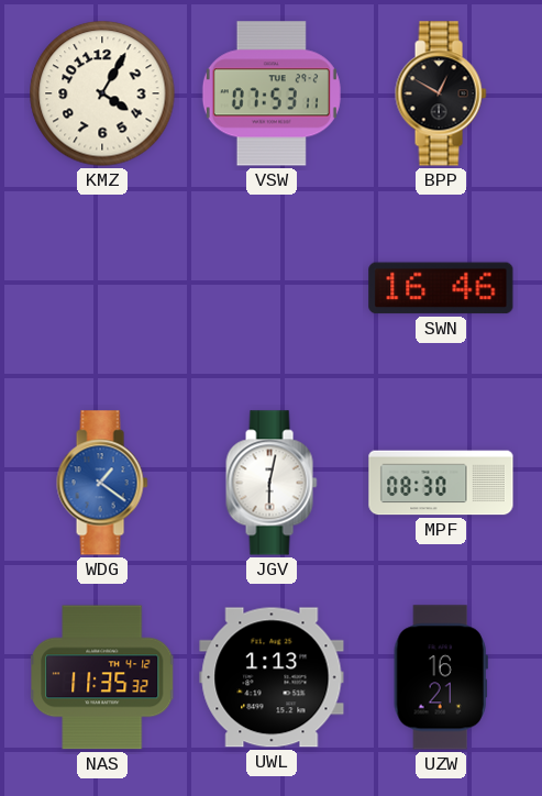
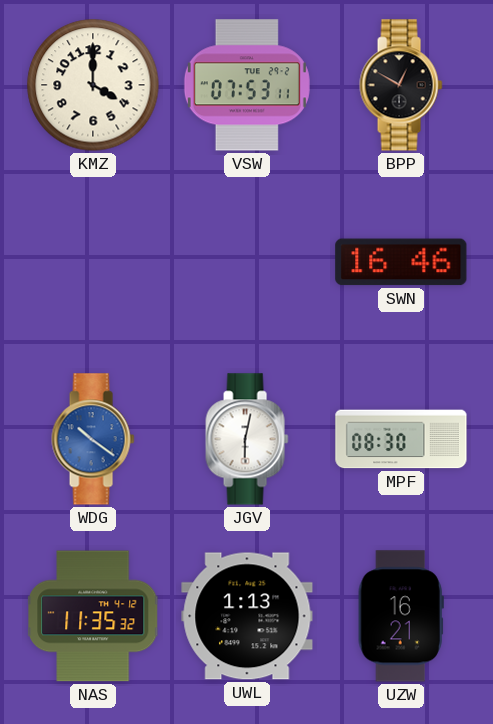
KMZ: 4:05 -> 4:00 (93, 85)
WDG: 1:21 -> 10:21 (93, 439)
